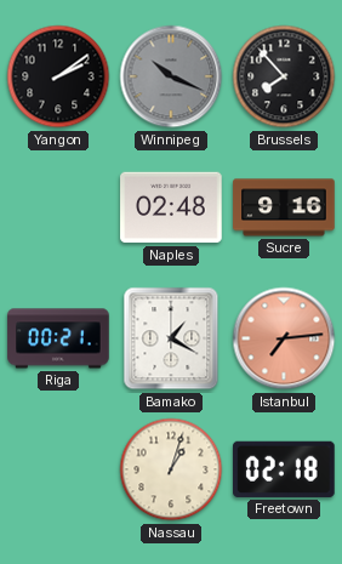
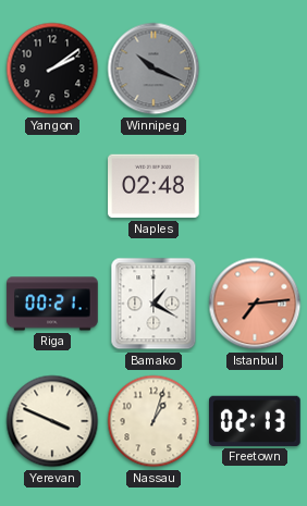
Brussels: 7:53 -> none (284, 76)
Sucre: 9:16 -> none (284, 207)
Yerevan: none -> 3:49 (52, 421)
Freetown: 02:18 -> 02:13 (256, 421)
